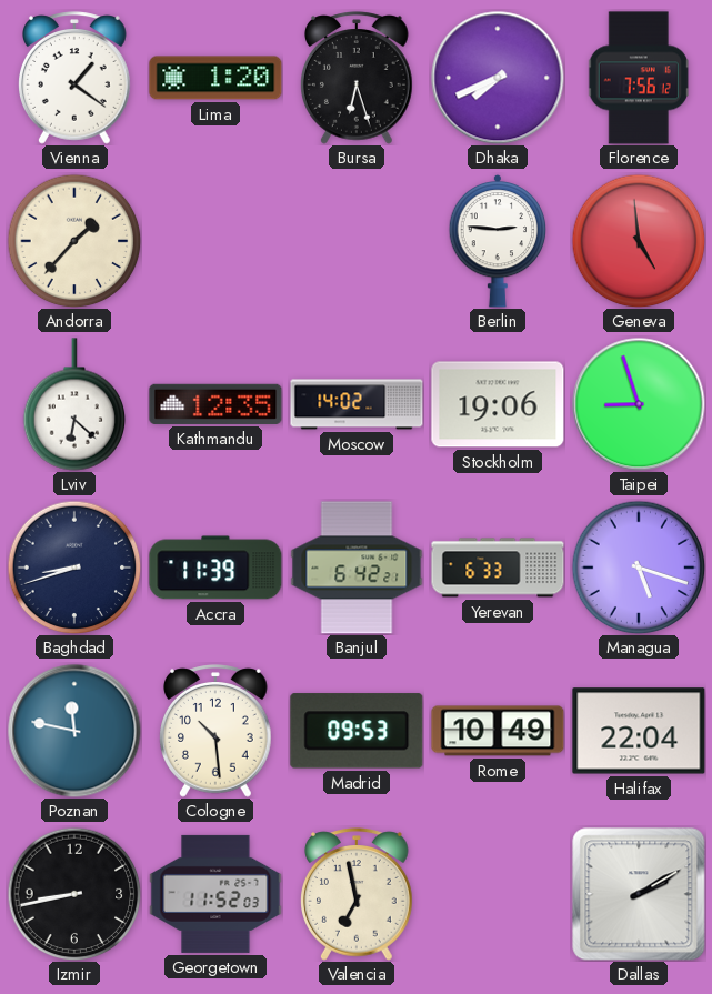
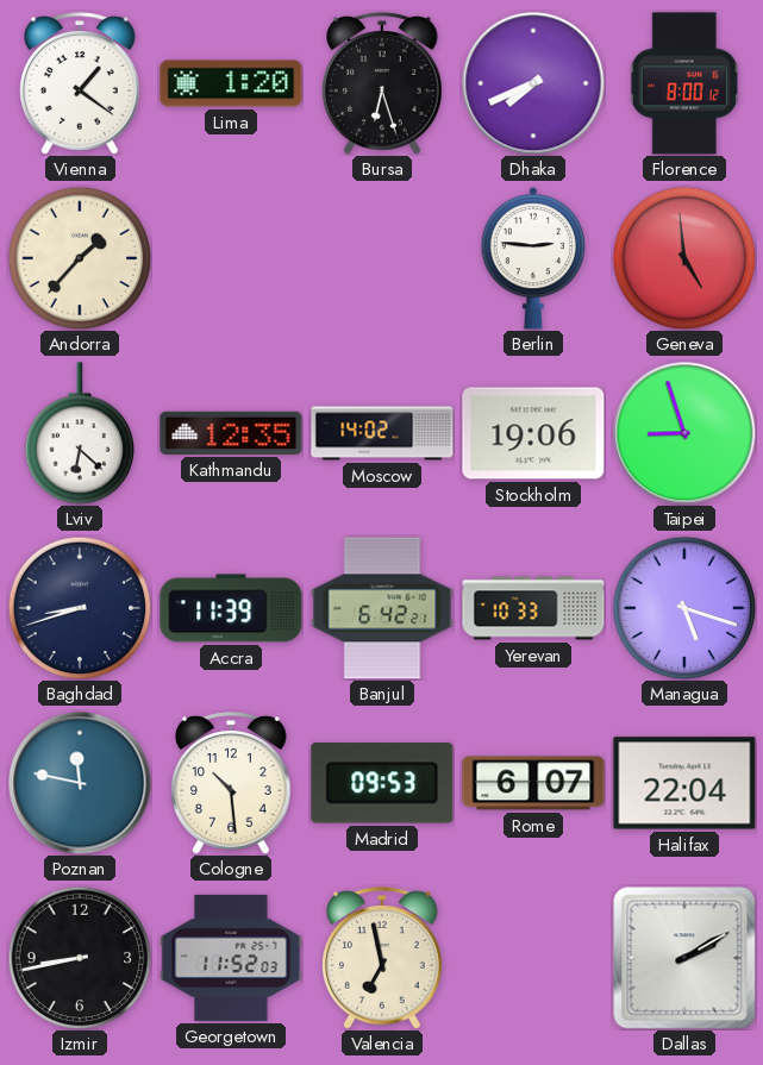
Florence: 7:56 -> 8:00 (684, 83)
Yerevan: 6:33 -> 10:33 (533, 608)
Rome: 10:49 -> 6:07 (533, 783)
